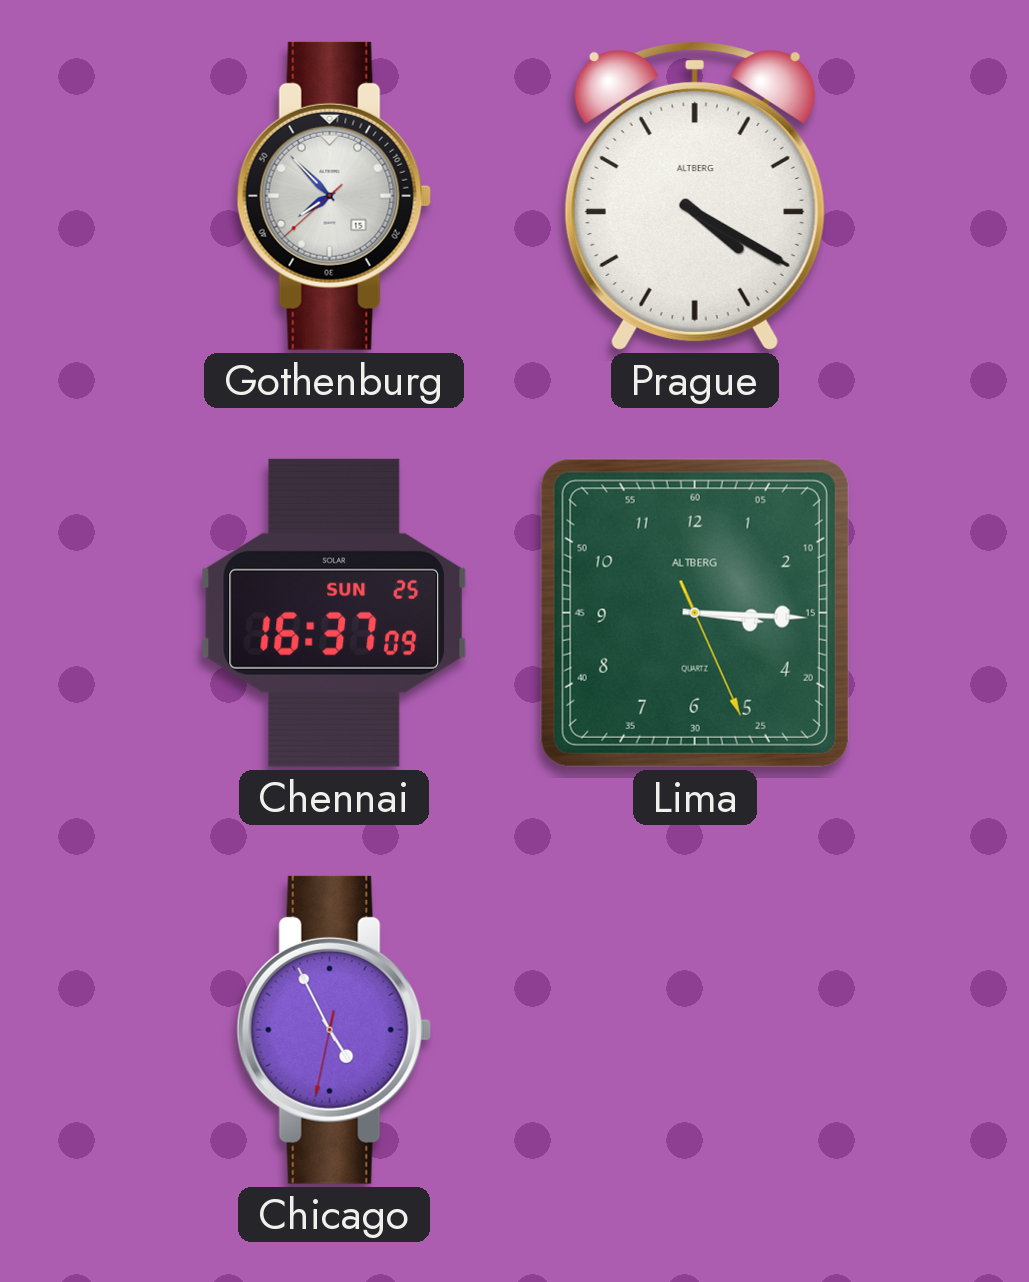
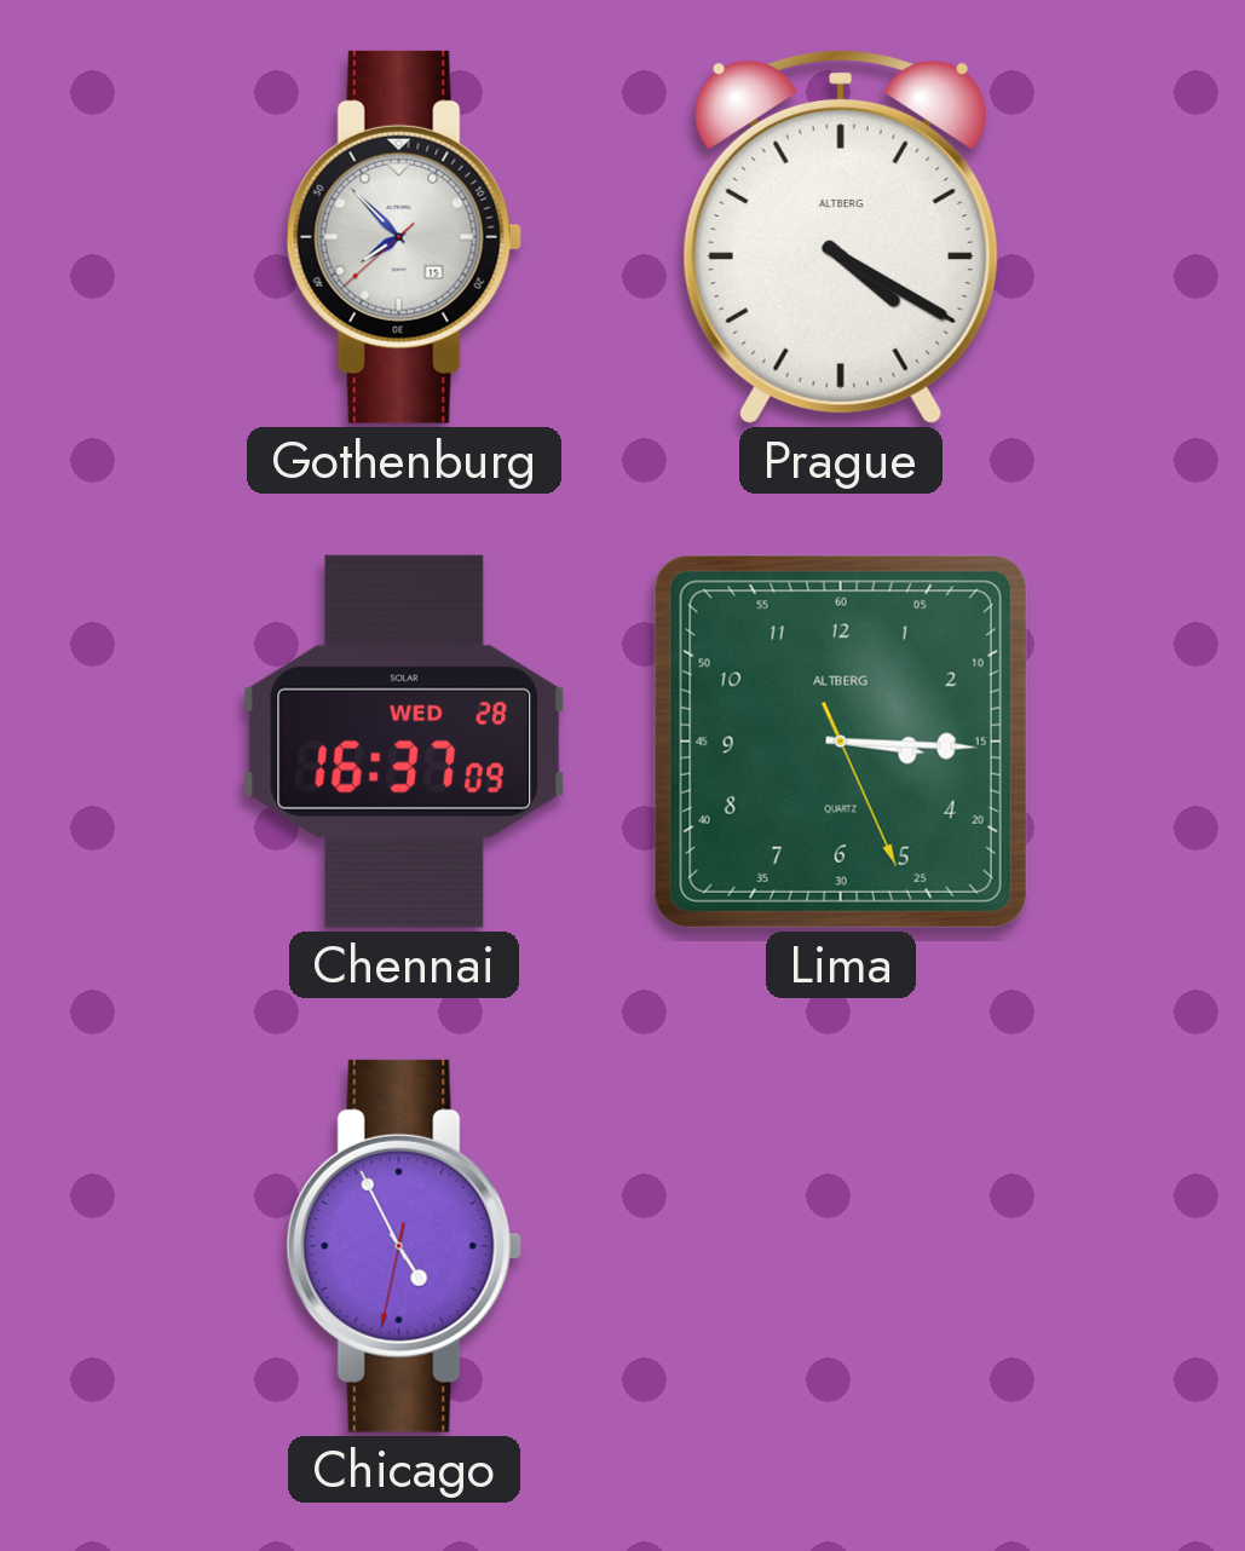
Chennai date: SUN 25 -> WED 28 (404, 742)
